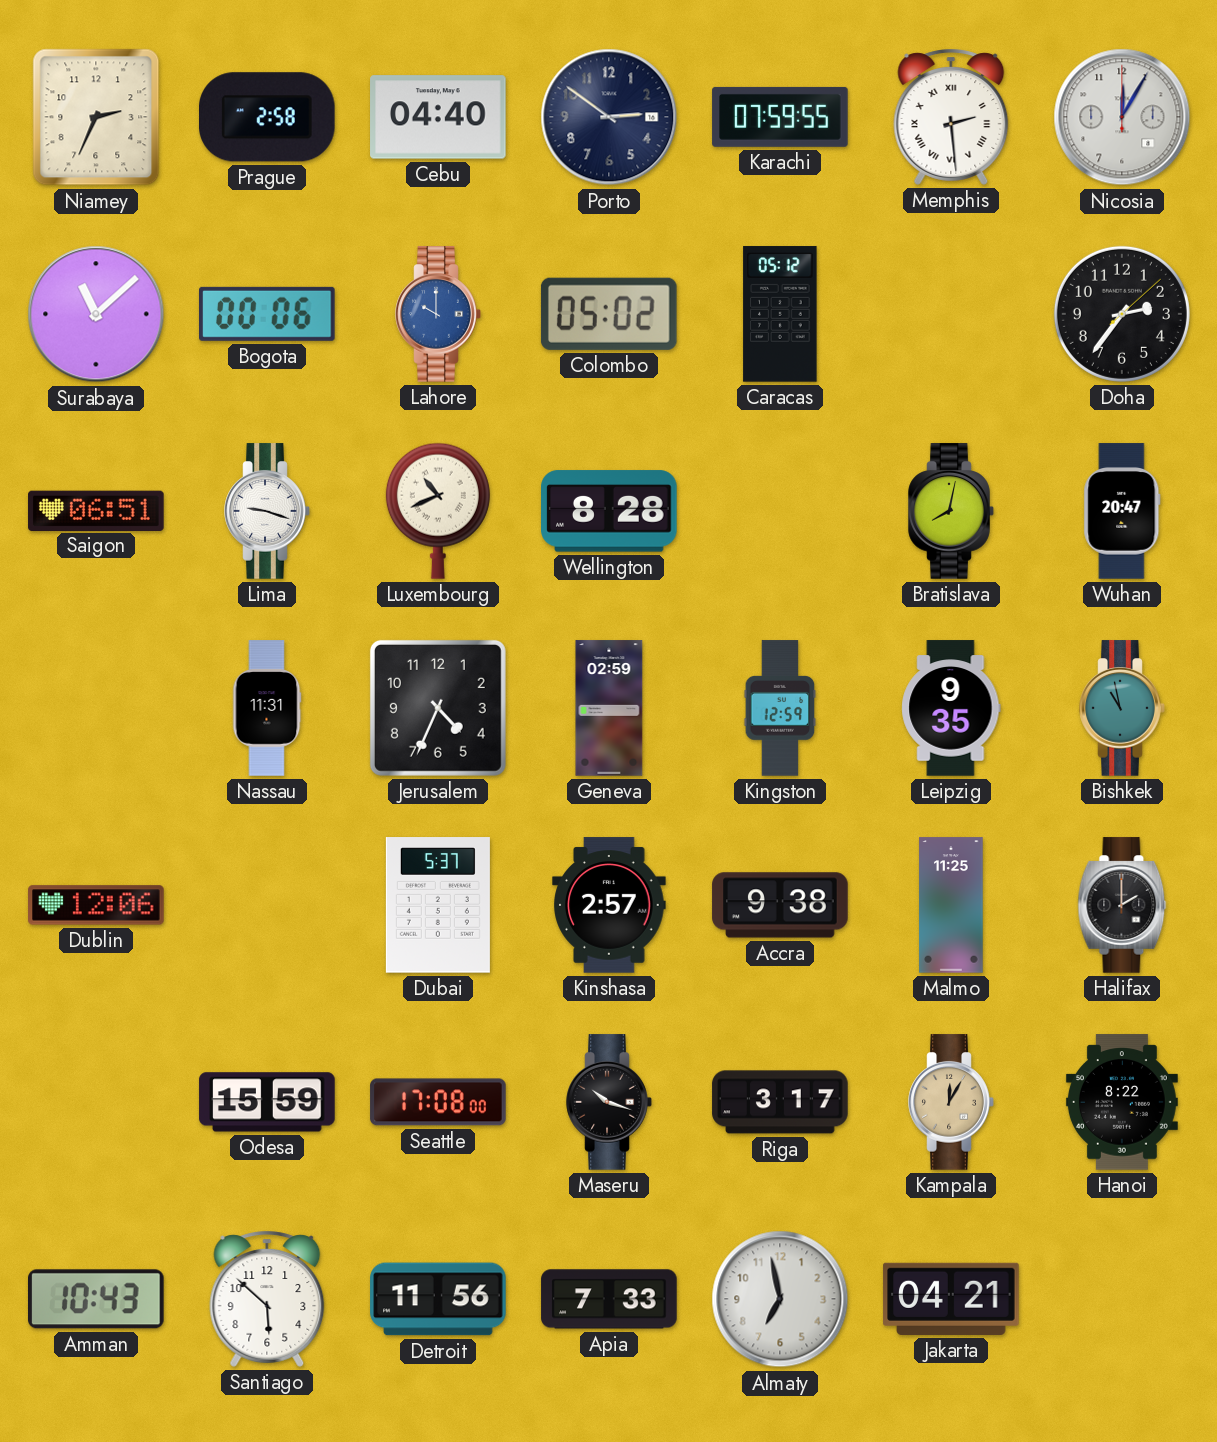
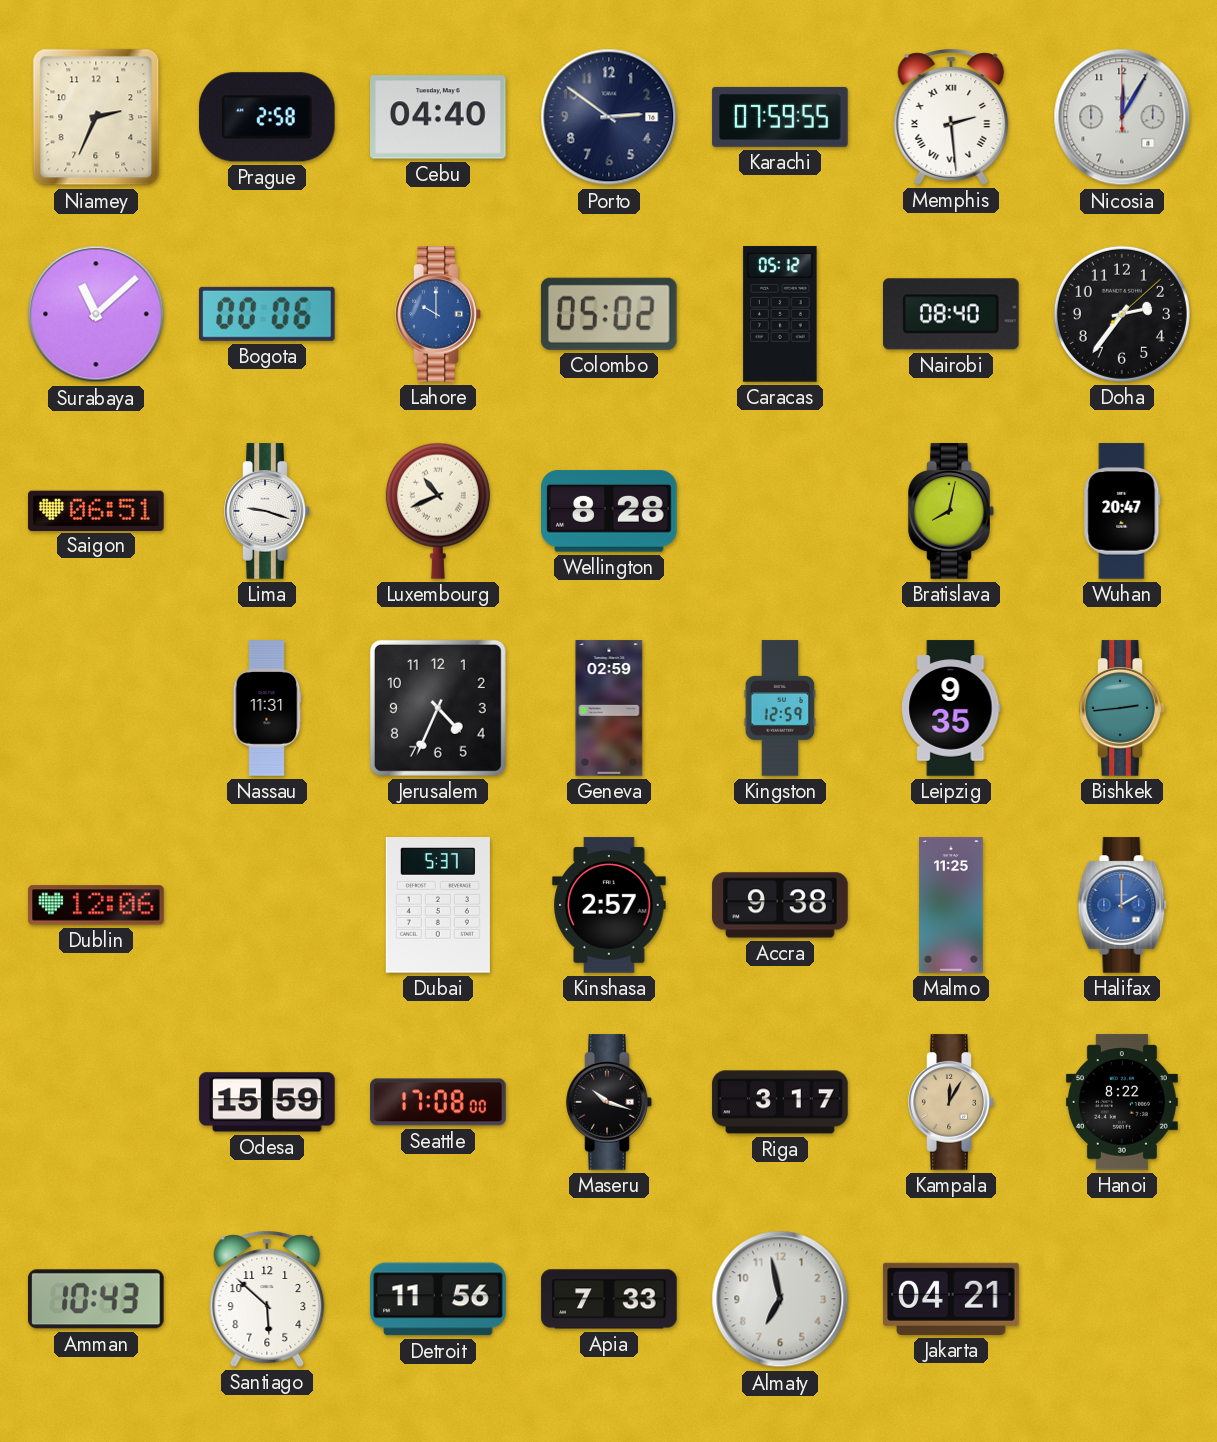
Nairobi: none -> 08:40 (952, 314)
Bishkek: 10:58 -> 2:44 (1122, 708)
Halifax dial: black -> blue (1122, 905)
